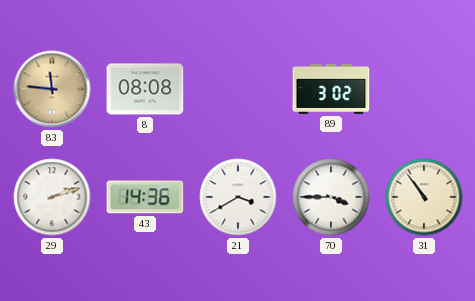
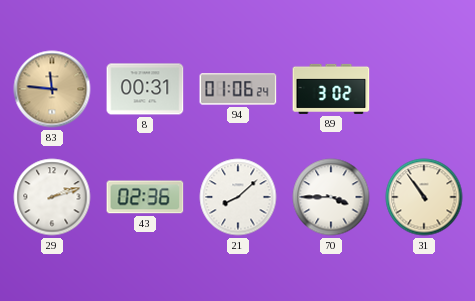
8: 08:08 -> 00:31 (145, 89)
94: none -> 01:06 (238, 89)
43: 14:36 -> 02:36 (145, 197)
21: 3:40 -> 8:08 (238, 197)
